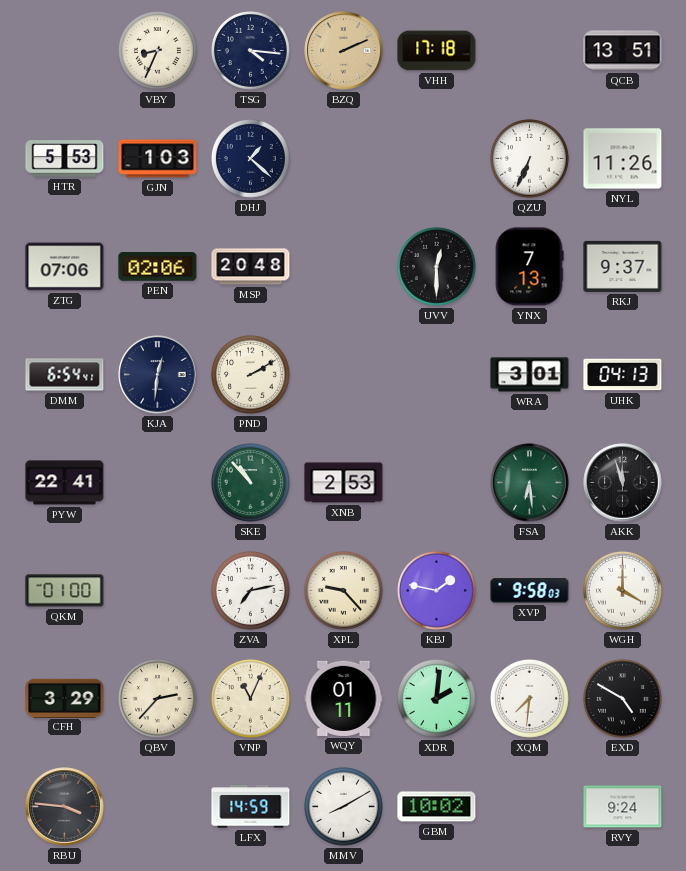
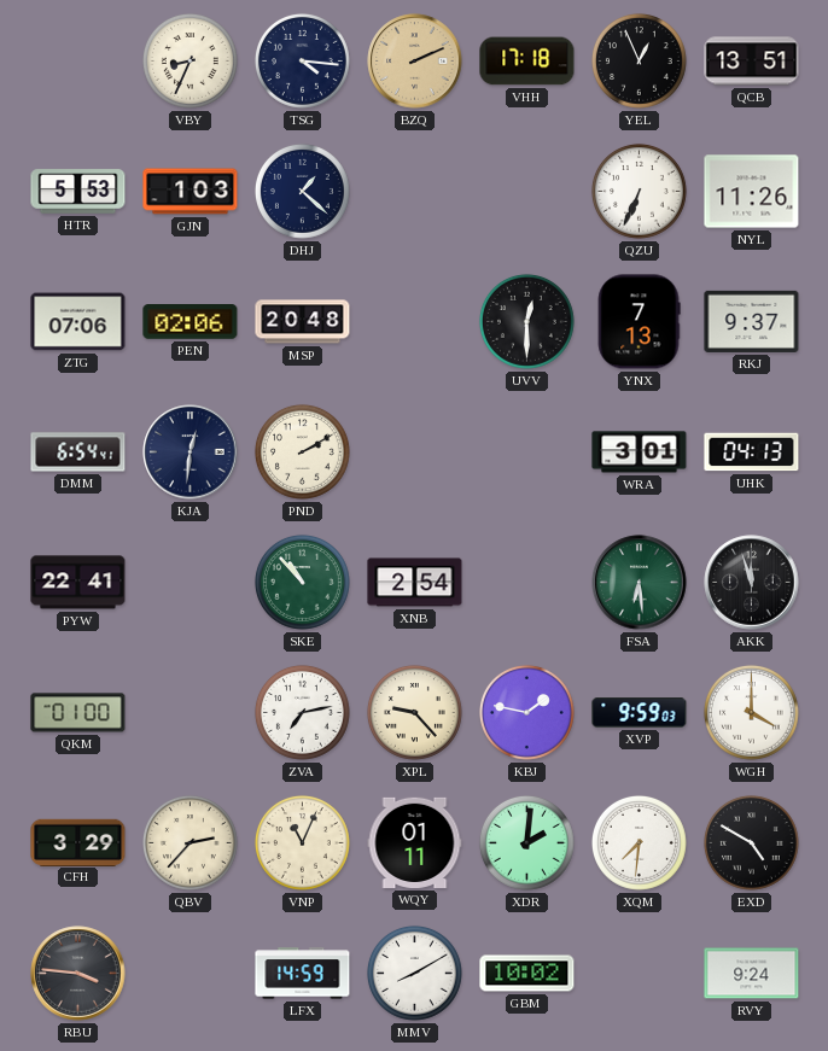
YEL: none -> 12:56 (639, 60)
XNB: 2:53 -> 2:54 (415, 583)
XVP: 9:58 -> 9:59 (640, 713)
